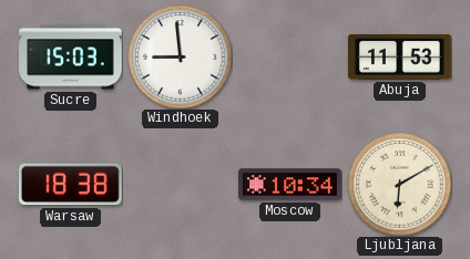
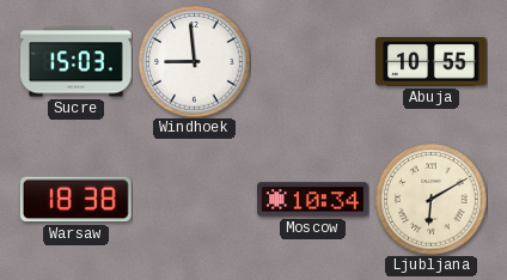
Abuja: 11:53 -> 10:55 (432, 61)
